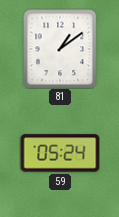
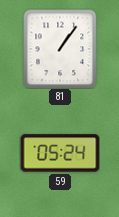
81: 1:09 -> 1:06 (60, 49)
